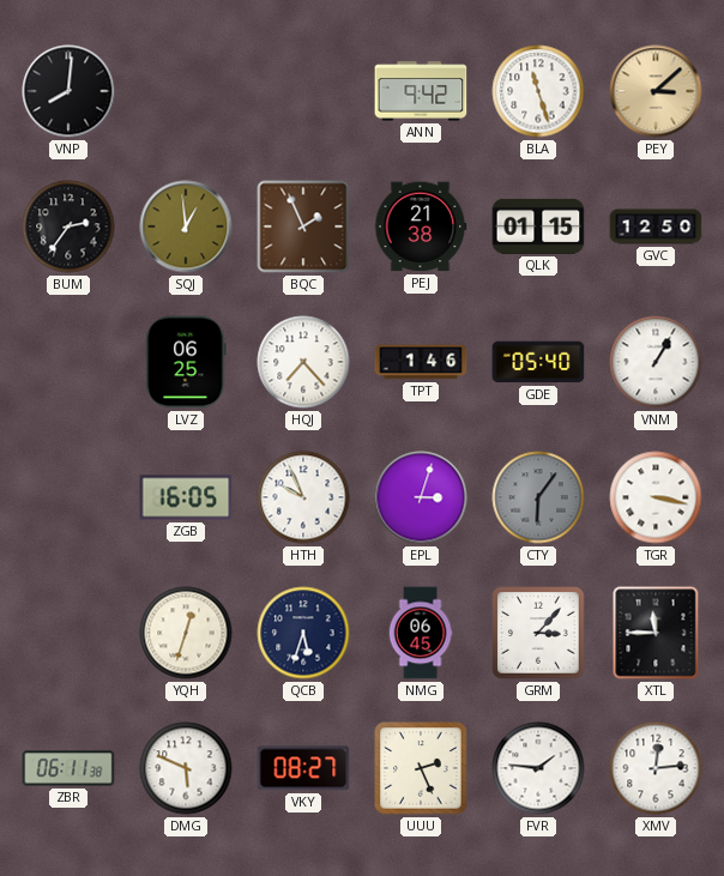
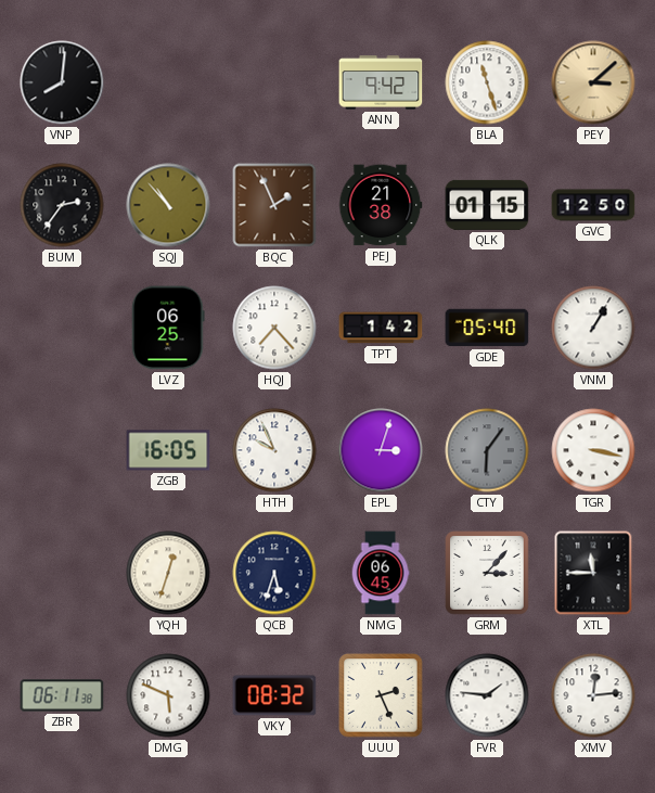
SQJ: 12:59 -> 10:53 (168, 205)
TPT: 1:46 -> 1:42 (381, 328)
VKY: 08:27 -> 08:32 (274, 695)
